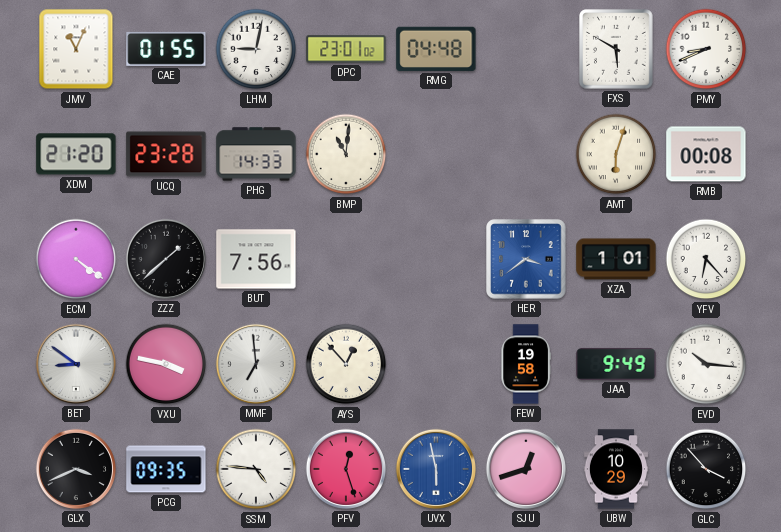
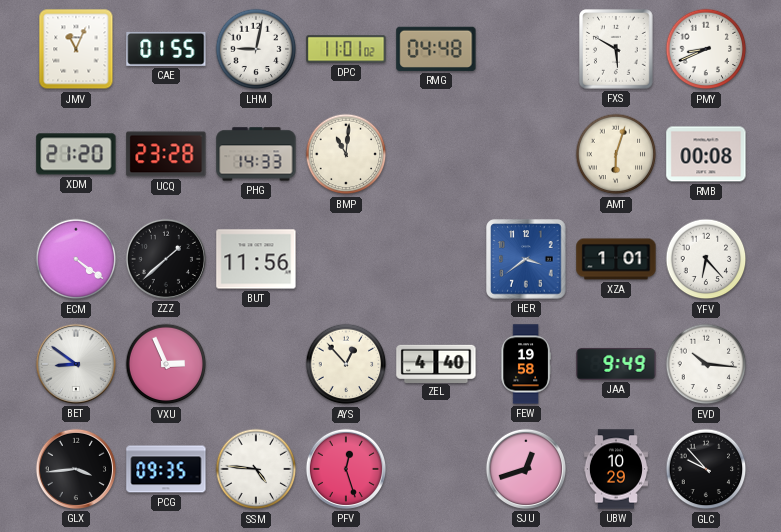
DPC: 23:01 -> 11:01 (346, 49)
BUT: 7:56 -> 11:56 (256, 259)
VXU: 3:47 -> 2:56 (166, 364)
MMF: 6:59 -> none (256, 364)
ZEL: none -> 4:40 (436, 363)
GLX: 3:41 -> 3:44 (76, 469)
UVX: 5:58 -> none (436, 469)
GLC: 3:53 -> 9:53 (706, 469)
